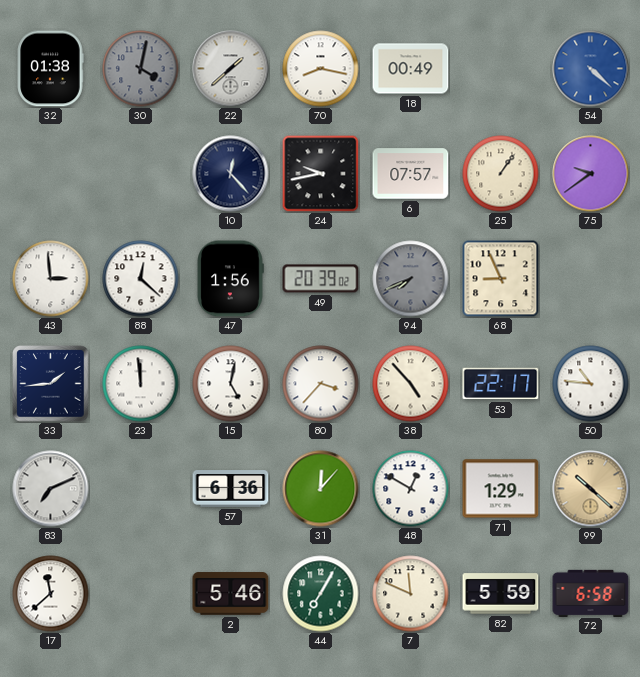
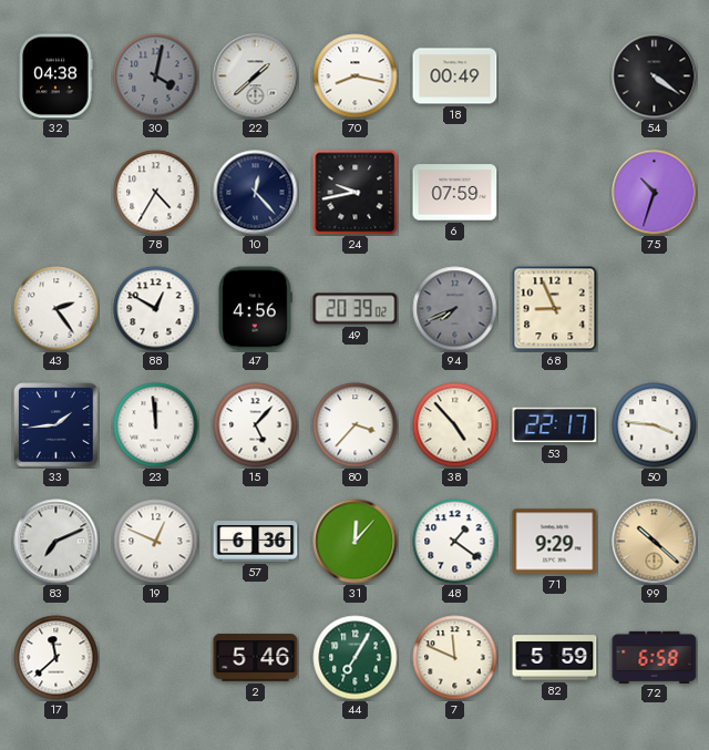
32: 01:38 -> 04:38 (55, 76)
54: 4:22 -> 4:21 (655, 76)
54 dial: blue -> black (655, 76)
78: none -> 4:35 (156, 193)
6: 07:57 -> 07:59 (455, 193)
25: 1:06 -> none (501, 174)
75: 9:39 -> 10:33 (655, 193)
43: 2:59 -> 2:24 (56, 309)
88: 12:22 -> 12:50 (156, 309)
47: 1:56 -> 4:56 (255, 309)
15: 5:02 -> 5:07 (256, 425)
50: 10:46 -> 3:46 (655, 425)
19: none -> 12:49 (156, 542)
48: 12:50 -> 1:21 (455, 542)
71: 1:29 -> 9:29 (555, 542)
